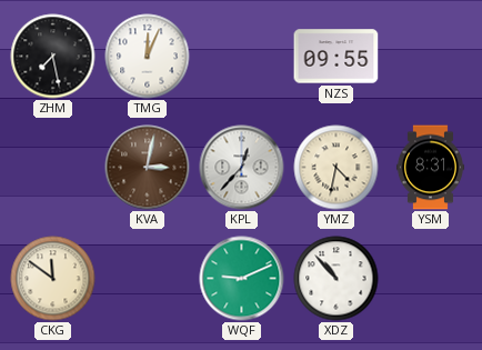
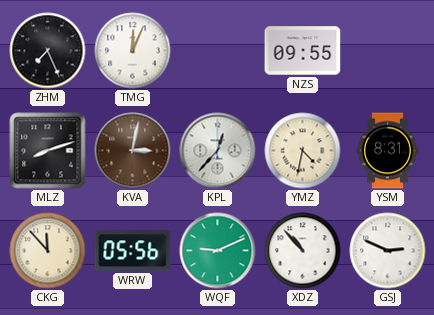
ZHM: 7:28 -> 7:26 (48, 51)
MLZ: none -> 8:12 (48, 151)
CKG: 11:51 -> 11:53 (48, 251)
WRW: none -> 05:56 (133, 251)
GSJ: none -> 2:49 (388, 251)
